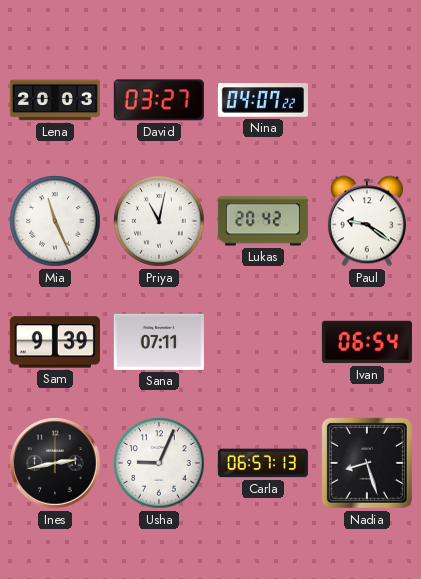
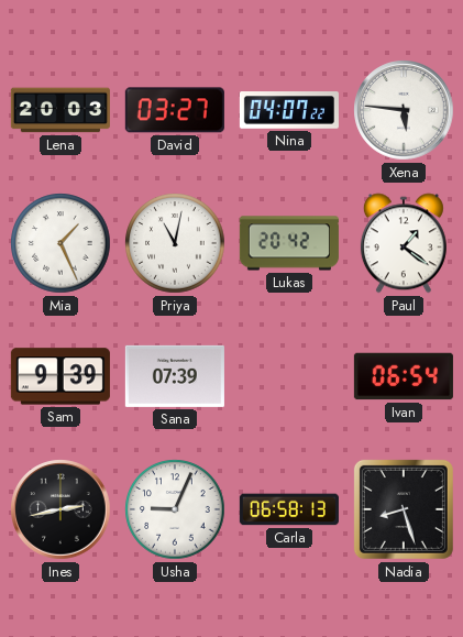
Xena: none -> 5:46 (404, 110)
Mia: 11:26 -> 1:26 (60, 243)
Paul: 9:21 -> 1:21 (404, 243)
Sana: 07:11 -> 07:39 (175, 376)
Carla: 06:57 -> 06:58 (289, 509)
